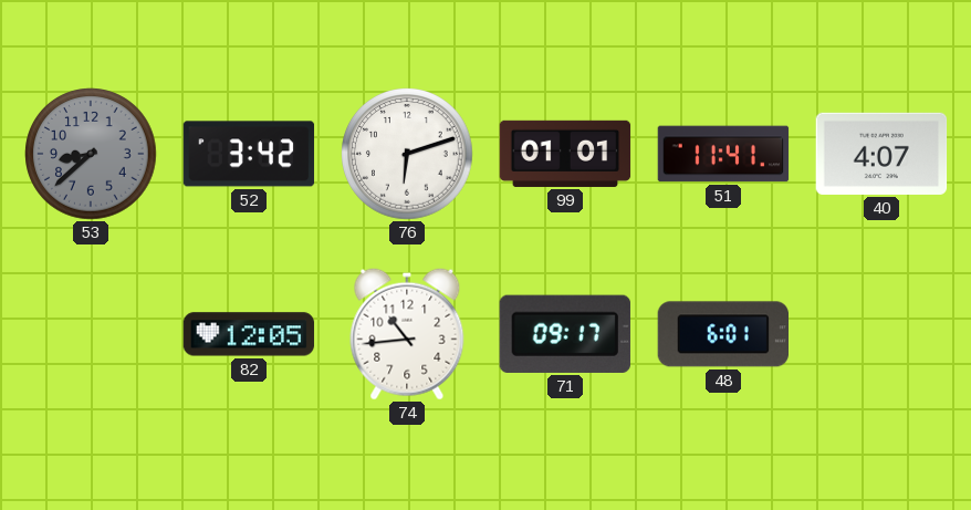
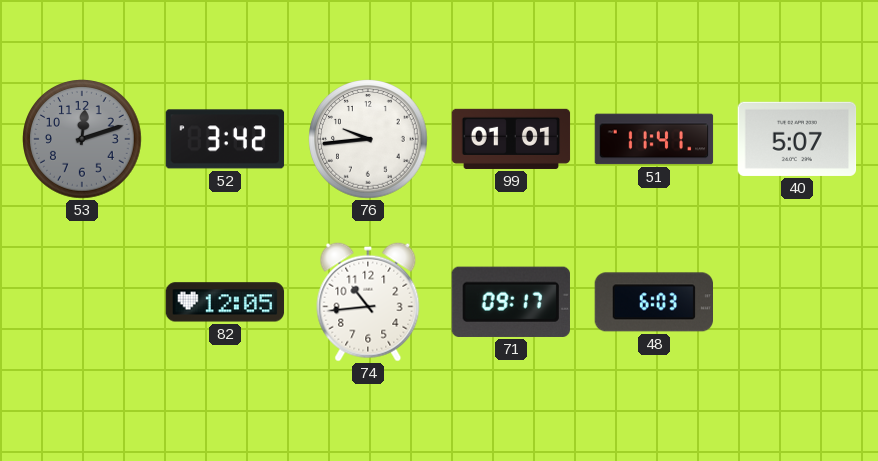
53: 8:38 -> 12:12 (82, 139)
76: 6:12 -> 9:44 (368, 139)
40: 4:07 -> 5:07 (797, 139)
48: 6:01 -> 6:03 (653, 302)
